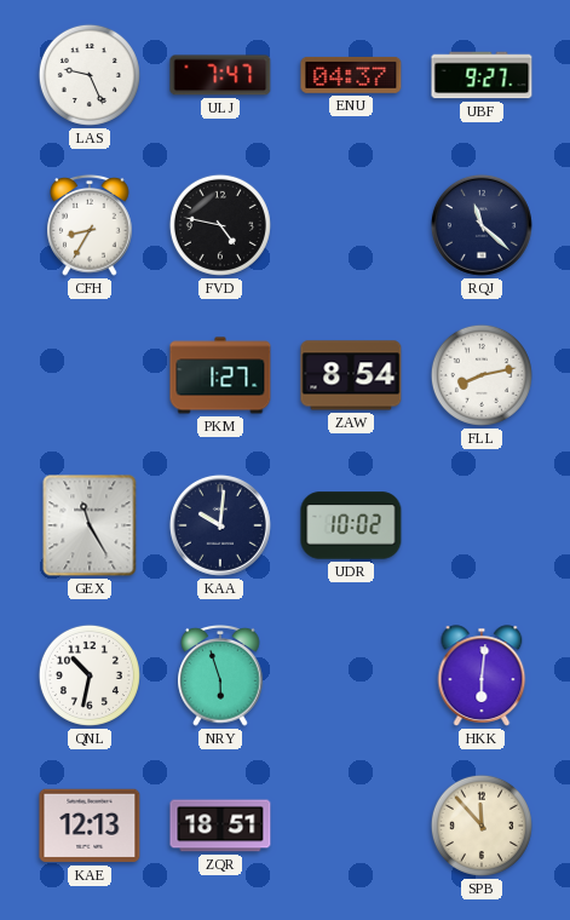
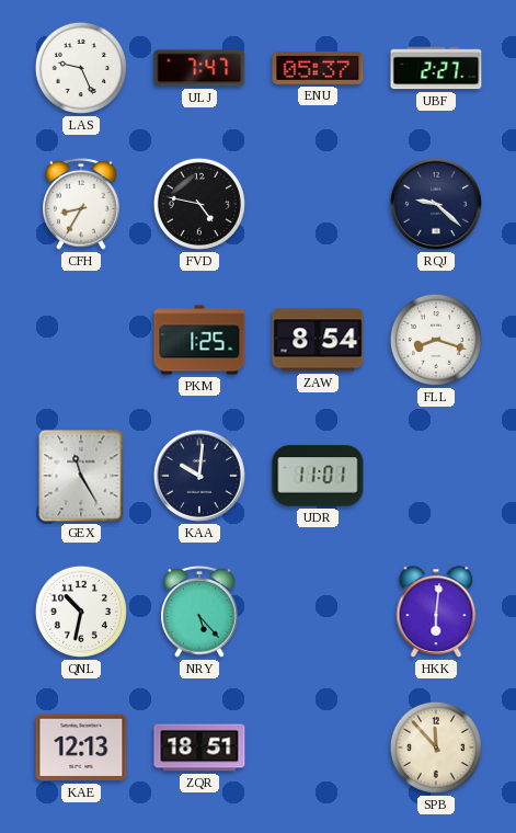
ENU: 04:37 -> 05:37 (318, 68)
UBF: 9:27 -> 2:27 (436, 68)
RQJ: 11:22 -> 9:22 (436, 204)
PKM: 1:27 -> 1:25 (199, 340)
FLL: 8:13 -> 8:18 (436, 340)
UDR: 10:02 -> 11:01 (318, 476)
NRY: 5:57 -> 5:23 (199, 613)
